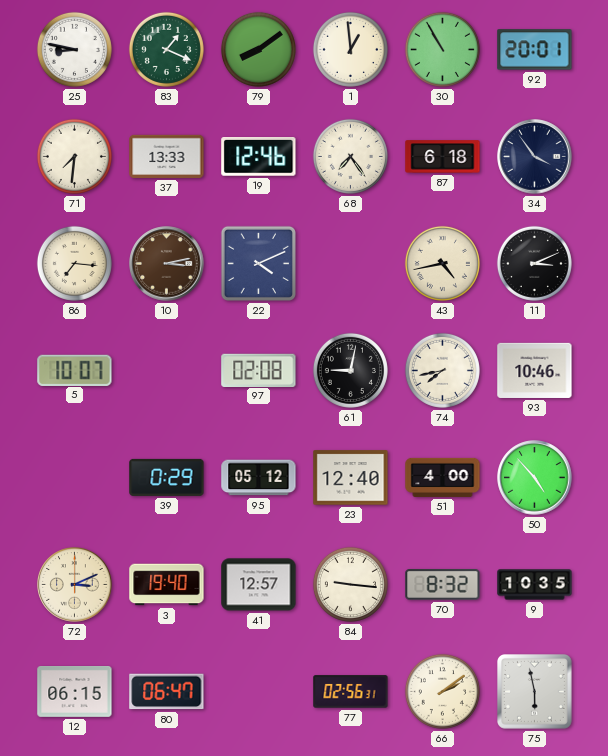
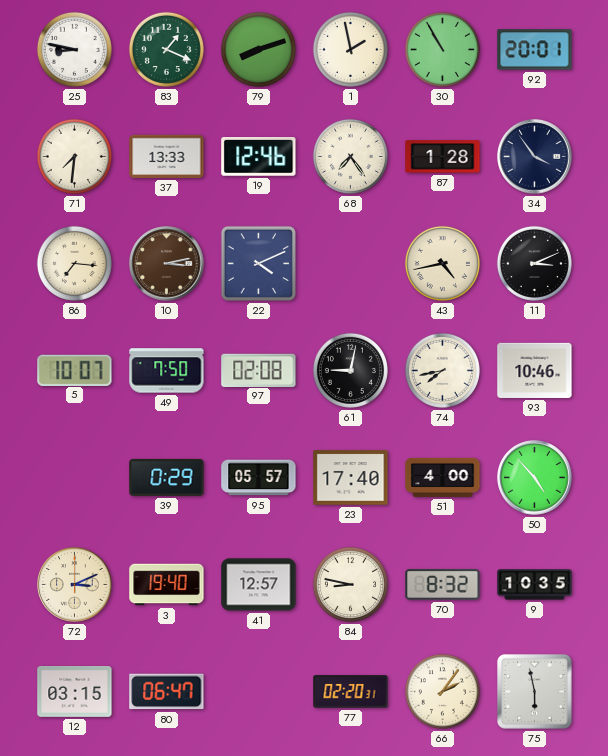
79: 8:09 -> 8:12 (258, 49)
1: 12:59 -> 1:58 (350, 49)
87: 6:18 -> 1:28 (443, 157)
49: none -> 7:50 (167, 371)
95: 05:12 -> 05:57 (259, 478)
23: 12:40 -> 17:40 (351, 478)
84: 9:16 -> 8:47 (350, 584)
12: 06:15 -> 03:15 (75, 692)
77: 02:56 -> 02:20 (351, 692)
66: 2:09 -> 2:06 (442, 691)
